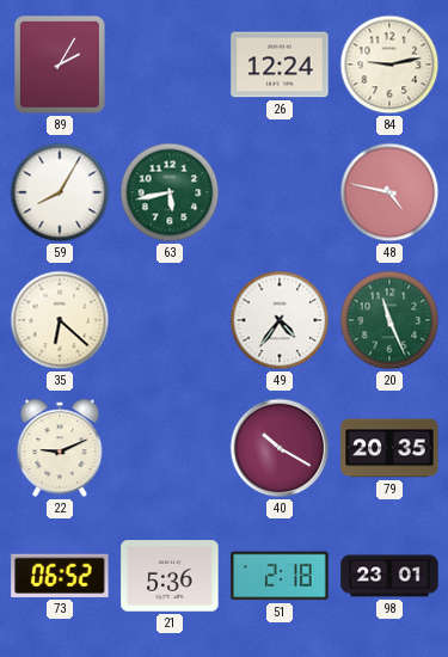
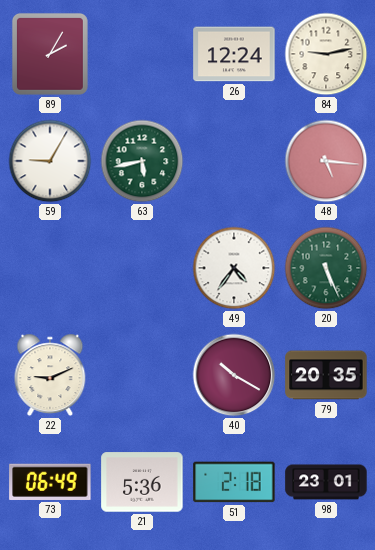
59: 8:05 -> 9:05 (50, 161)
48: 4:47 -> 5:16 (326, 161)
35: 6:22 -> none (60, 320)
20: 11:26 -> 5:26 (326, 268)
73: 06:52 -> 06:49 (50, 482)
